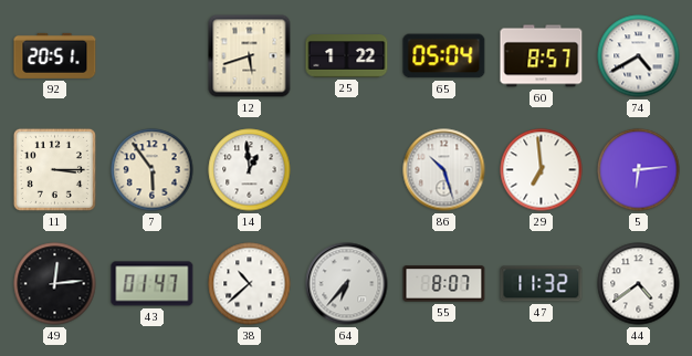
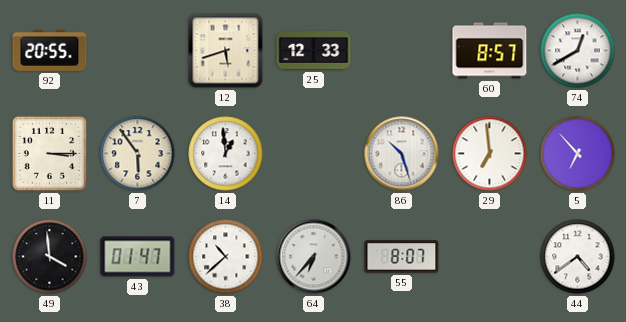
92: 20:51 -> 20:55 (50, 50)
25: 1:22 -> 12:33 (314, 51)
65: 05:04 -> none (444, 56)
74: 4:40 -> 12:40 (578, 51)
5: 6:14 -> 6:53 (578, 154)
49: 12:14 -> 3:59 (50, 257)
47: 11:32 -> none (542, 284)
